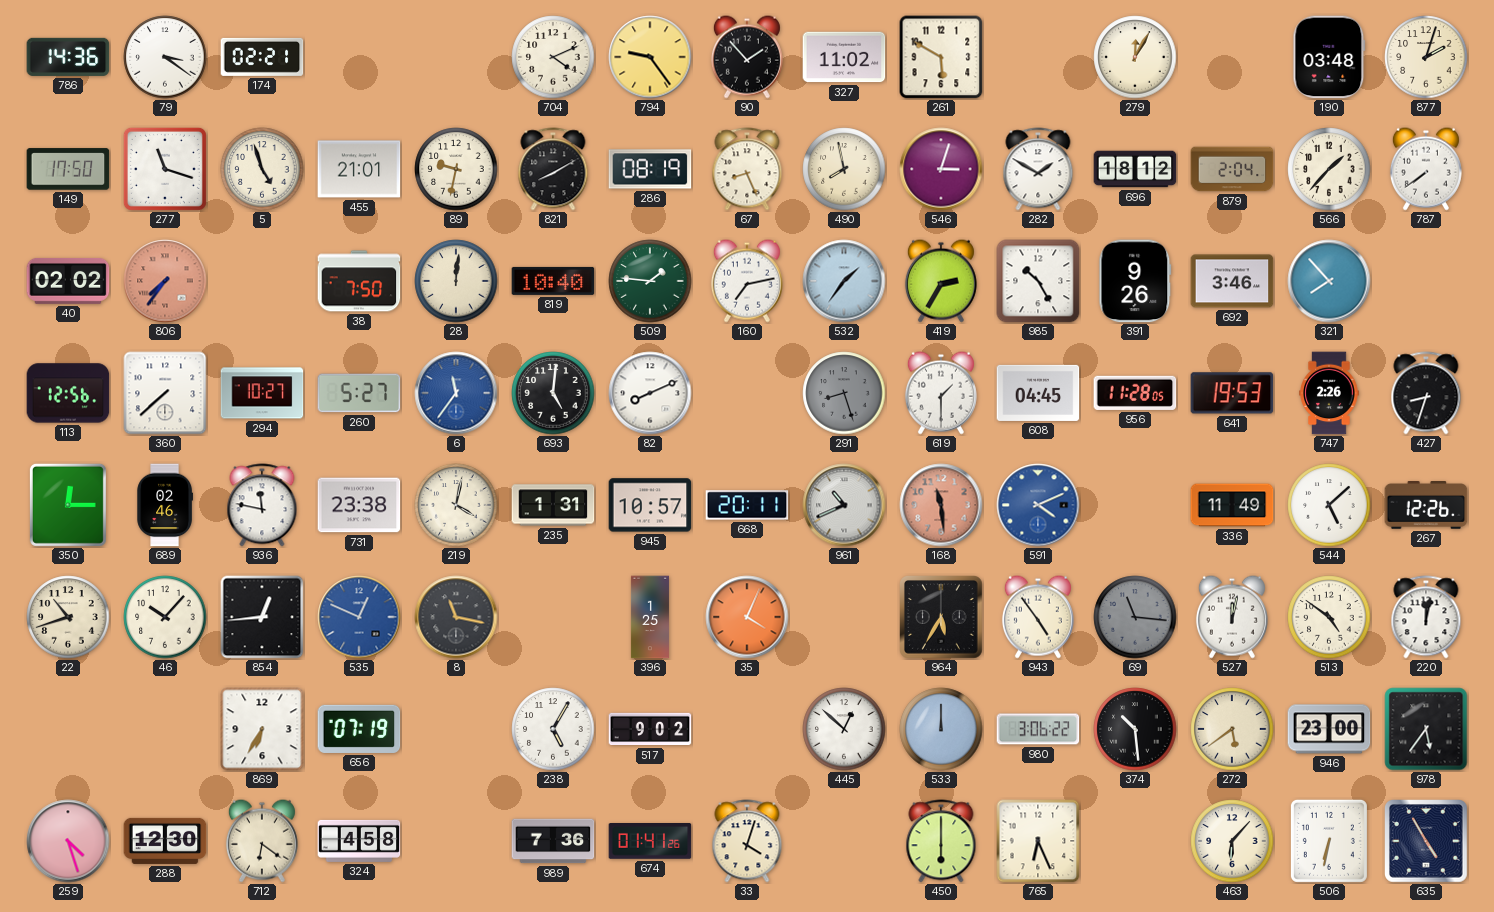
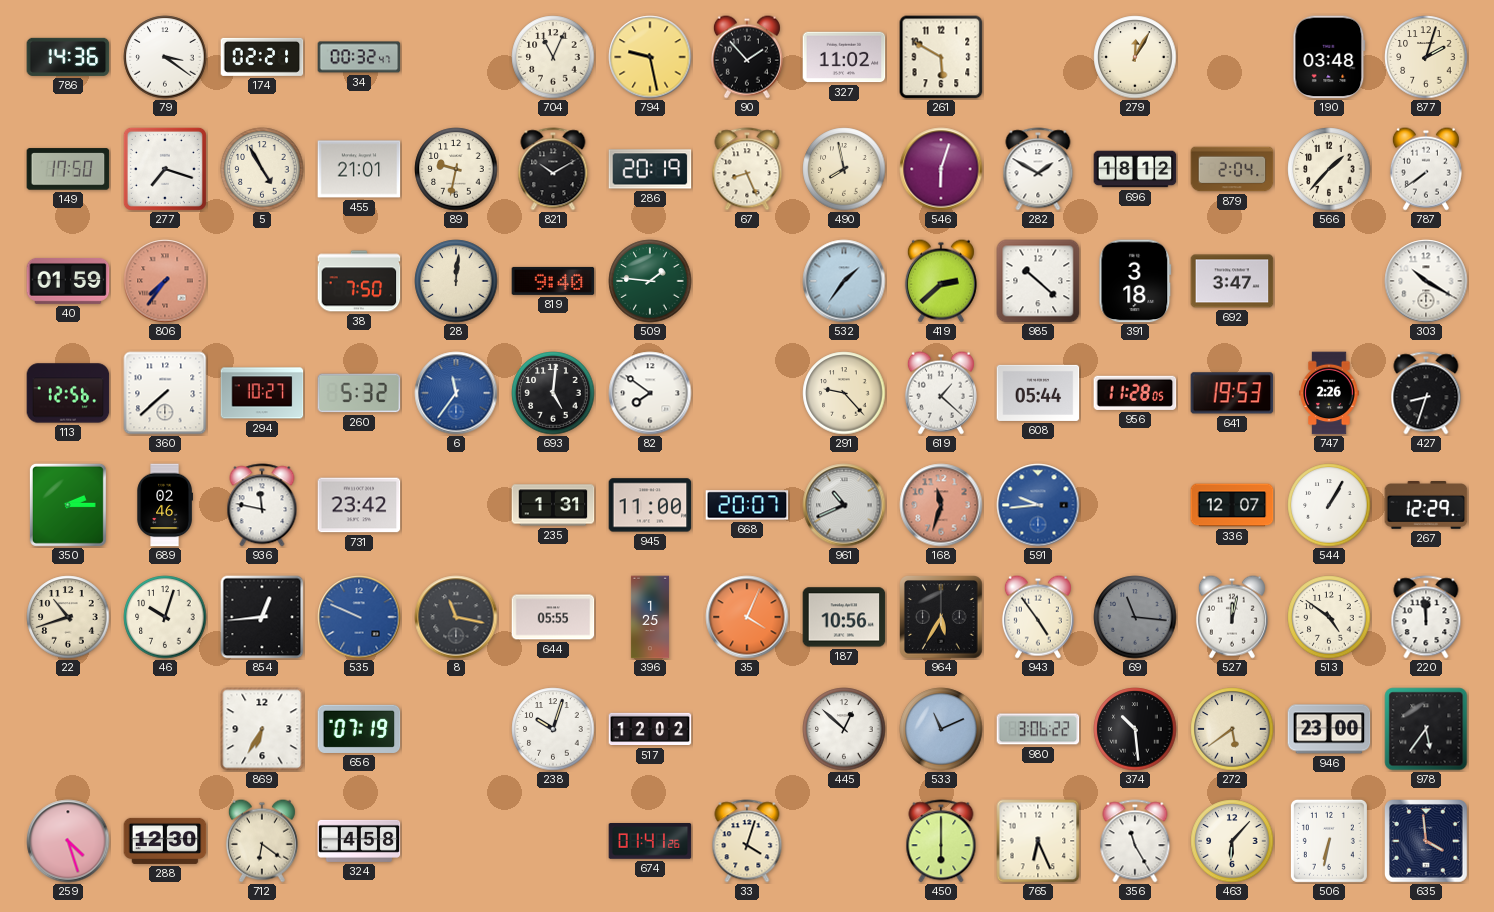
34: none -> 00:32 (359, 57)
704: 4:11 -> 11:04 (553, 57)
794: 9:24 -> 9:28 (650, 57)
277: 11:18 -> 7:18 (165, 169)
5: 4:57 -> 4:55 (262, 169)
821: 8:10 -> 10:10 (553, 169)
286: 08:19 -> 20:19 (650, 169)
546: 3:03 -> 6:03 (941, 169)
40: 02:02 -> 01:59 (68, 281)
819: 10:40 -> 9:40 (553, 281)
160: 7:13 -> none (747, 281)
419: 2:35 -> 2:38 (941, 281)
985: 10:25 -> 10:22 (1038, 281)
391: 9:26 -> 3:18 (1135, 281)
692: 3:46 -> 3:47 (1232, 281)
321: 7:53 -> none (1329, 281)
303: none -> 10:20 (1426, 281)
260: 5:27 -> 5:32 (359, 393)
82: 8:11 -> 7:51 (650, 393)
291: 8:27 -> 9:23 (844, 393)
291 dial: grey -> cream (844, 393)
619: 1:30 -> 1:22 (941, 393)
608: 04:45 -> 05:44 (1038, 393)
350: 12:15 -> 2:15 (68, 505)
731: 23:38 -> 23:42 (359, 505)
219: 4:02 -> none (456, 505)
945: 10:57 -> 11:00 (650, 505)
668: 20:11 -> 20:07 (747, 505)
168: 11:29 -> 11:33 (941, 505)
591: 4:11 -> 9:44 (1038, 505)
336: 11:49 -> 12:07 (1232, 505)
544: 5:08 -> 1:05 (1329, 505)
267: 12:26 -> 12:29 (1426, 506)
46: 10:07 -> 10:03 (165, 617)
535: 12:49 -> 9:49 (359, 617)
644: none -> 05:55 (553, 617)
187: none -> 10:56 (844, 617)
220: 12:02 -> 11:59 (1426, 617)
238: 5:05 -> 10:03 (553, 729)
517: 9:02 -> 12:02 (650, 729)
533: 12:00 -> 11:11 (941, 729)
989: 7:36 -> none (553, 841)
356: none -> 11:25 (1135, 841)
635: 4:55 -> 3:59 (1427, 842)
